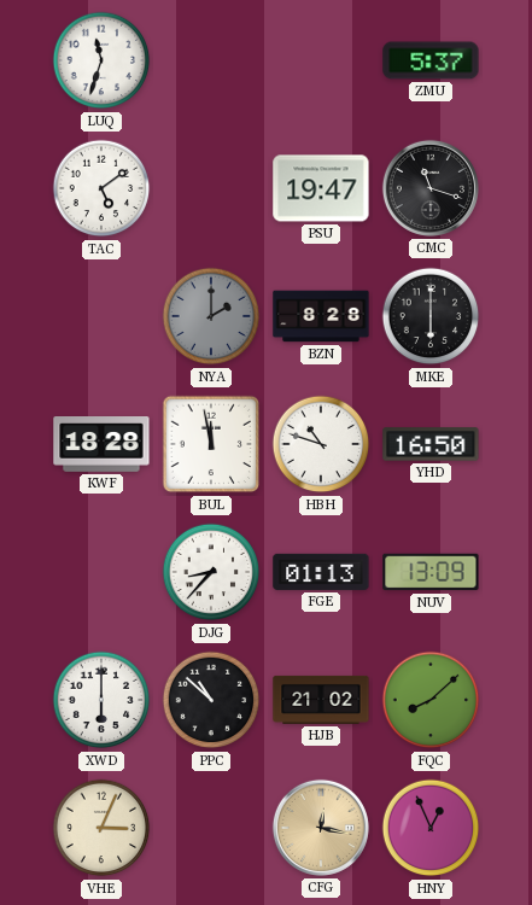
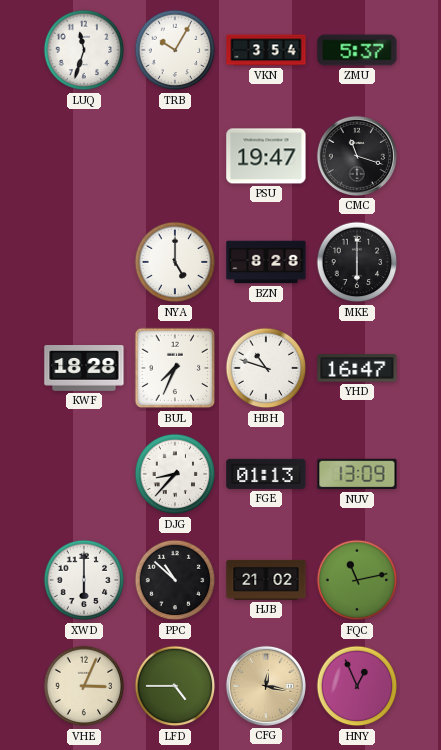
TRB: none -> 10:05 (175, 50)
VKN: none -> 3:54 (266, 50)
TAC: 5:09 -> none (101, 188)
NYA: 2:00 -> 5:00 (175, 262)
NYA dial: grey -> white (175, 262)
BUL: 11:58 -> 7:34 (175, 368)
YHD: 16:50 -> 16:47 (357, 368)
FQC: 8:08 -> 11:13 (357, 580)
LFD: none -> 4:45 (175, 686)
